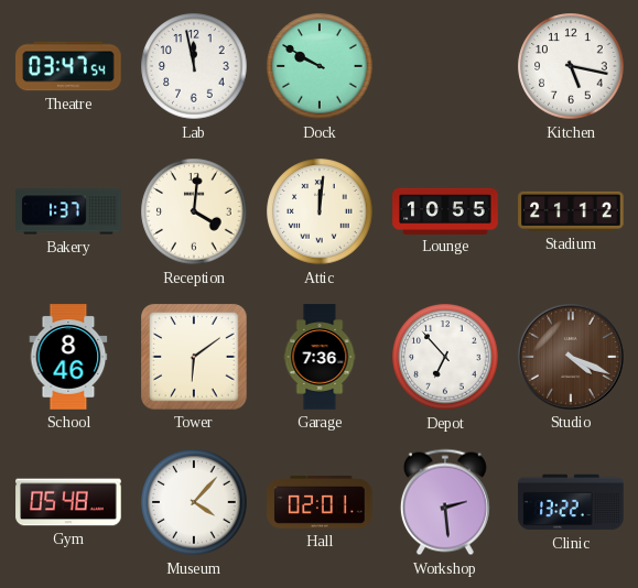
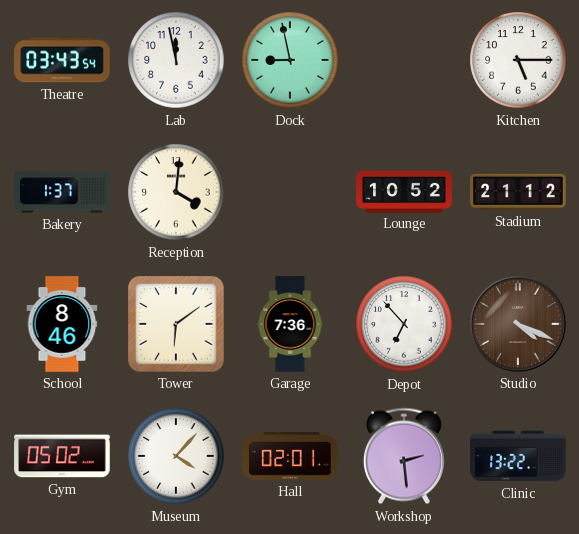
Theatre: 03:47 -> 03:43 (62, 60)
Dock: 9:50 -> 8:58 (290, 60)
Kitchen: 5:17 -> 5:15 (518, 60)
Attic: 12:01 -> none (320, 211)
Lounge: 10:55 -> 10:52 (404, 191)
Gym: 05:48 -> 05:02 (62, 456)
